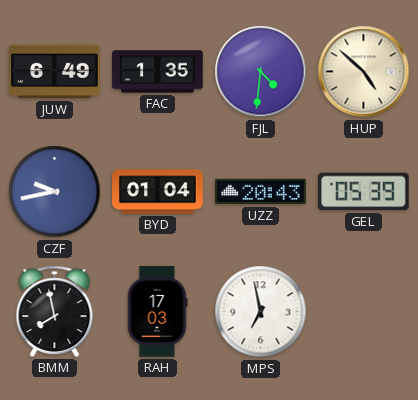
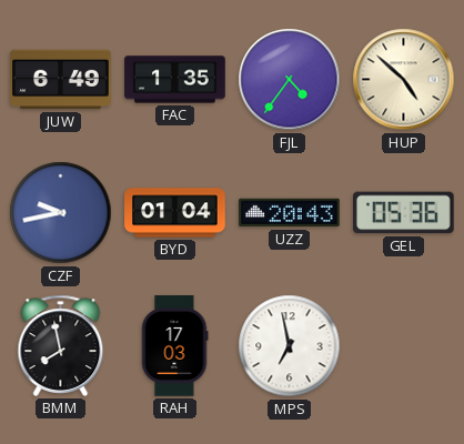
FJL: 4:31 -> 4:36 (290, 80)
GEL: 05:39 -> 05:36 (404, 213)
